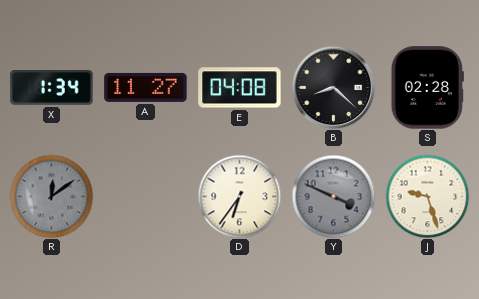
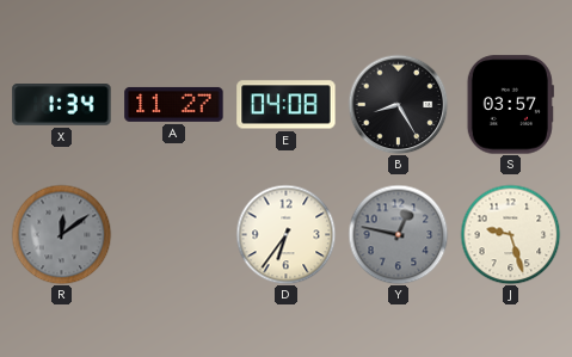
B: 8:22 -> 8:25 (398, 104)
S: 02:28 -> 03:57 (510, 105)
Y: 3:49 -> 12:47 (398, 234)
